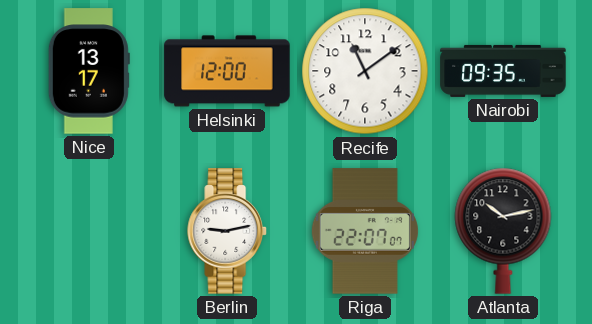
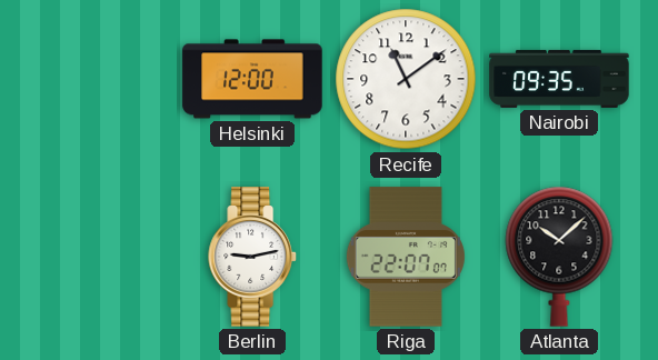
Nice: 13:17 -> none (89, 71)
Atlanta: 10:13 -> 10:08 (559, 257)
